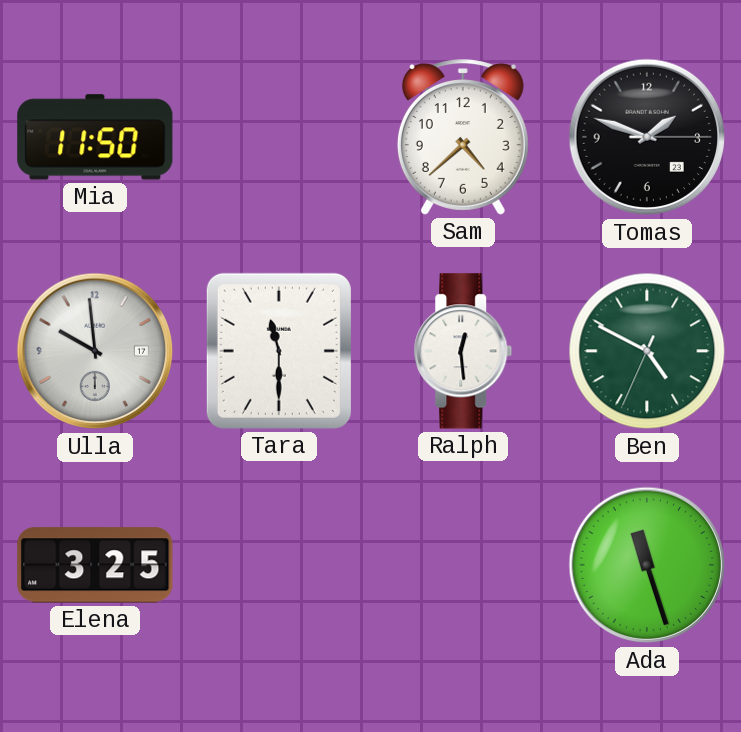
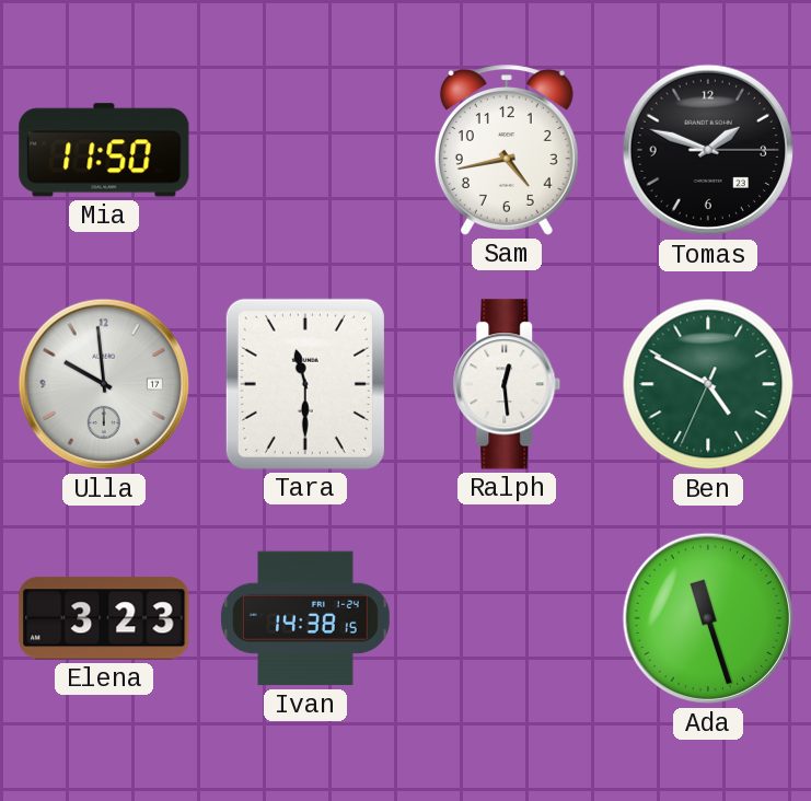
Sam: 4:38 -> 4:43 (507, 150)
Elena: 3:25 -> 3:23 (104, 618)
Ivan: none -> 14:38 (305, 618)
